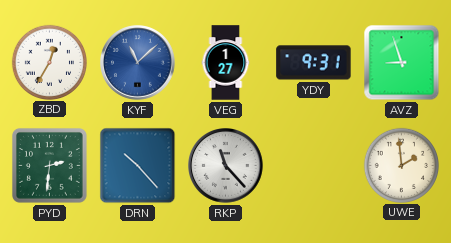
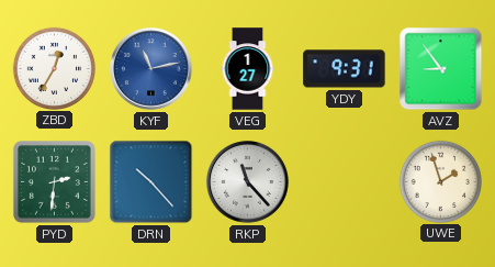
KYF: 11:08 -> 11:13 (151, 69)
AVZ: 8:57 -> 8:54 (441, 69)
UWE: 1:59 -> 1:57 (440, 181)
